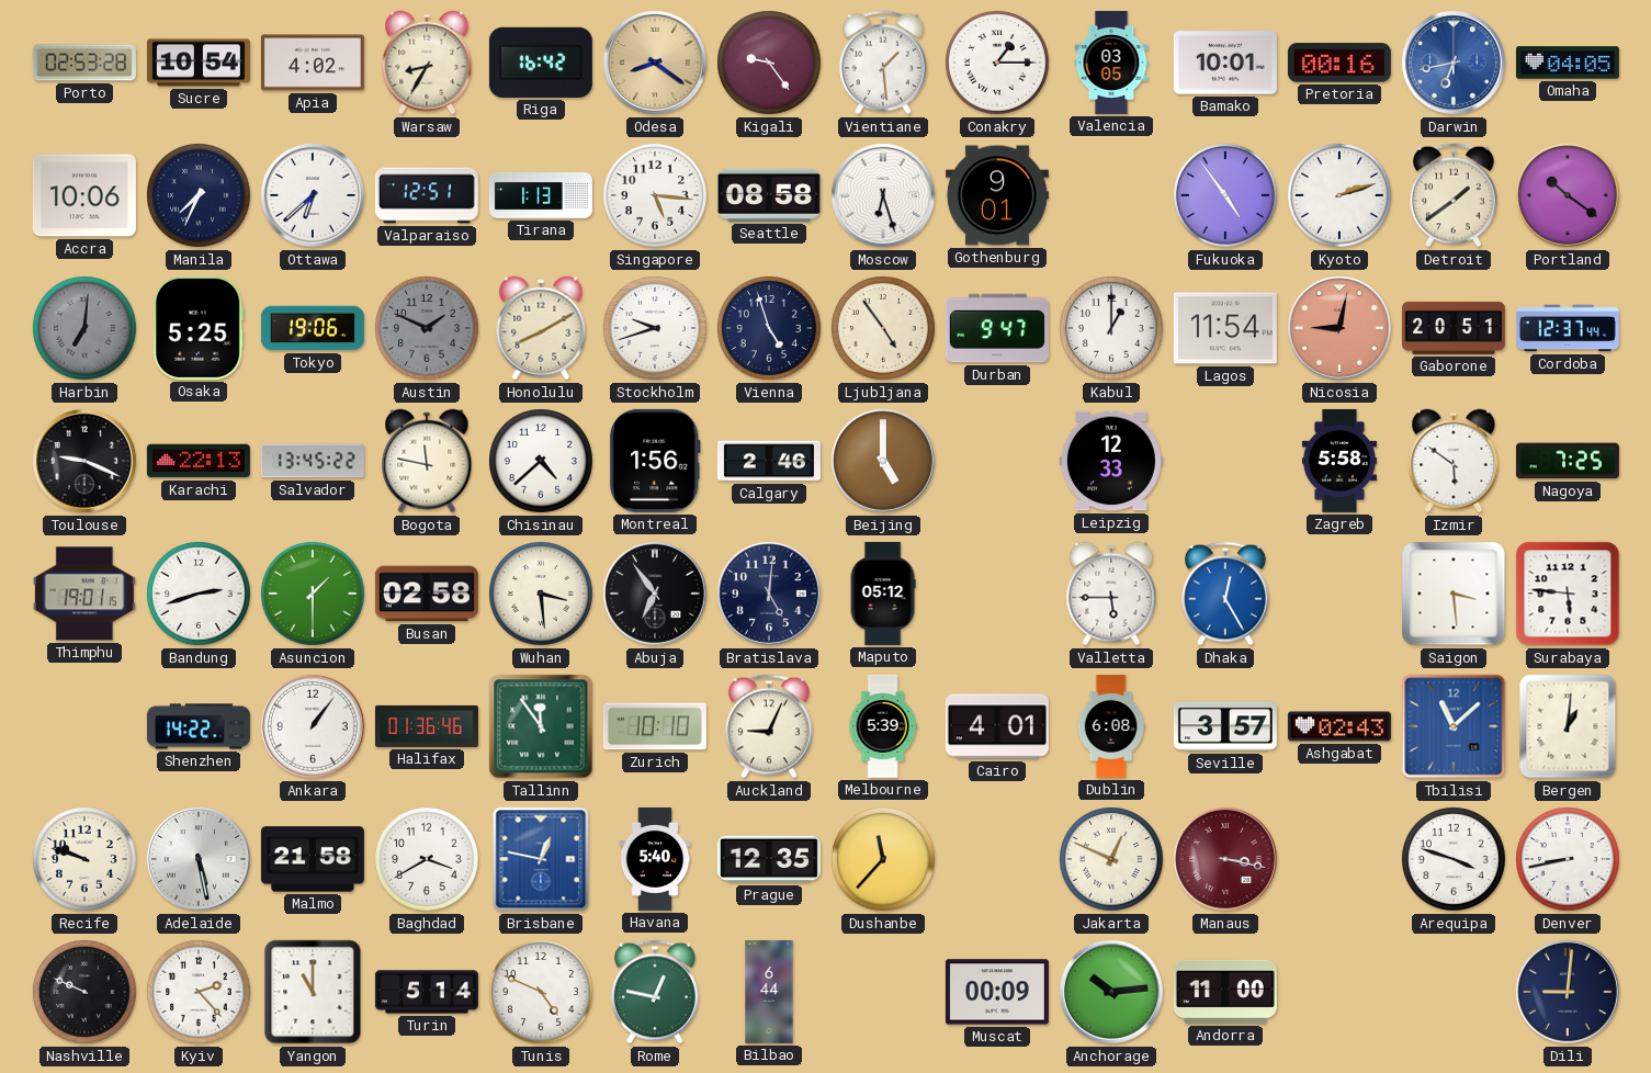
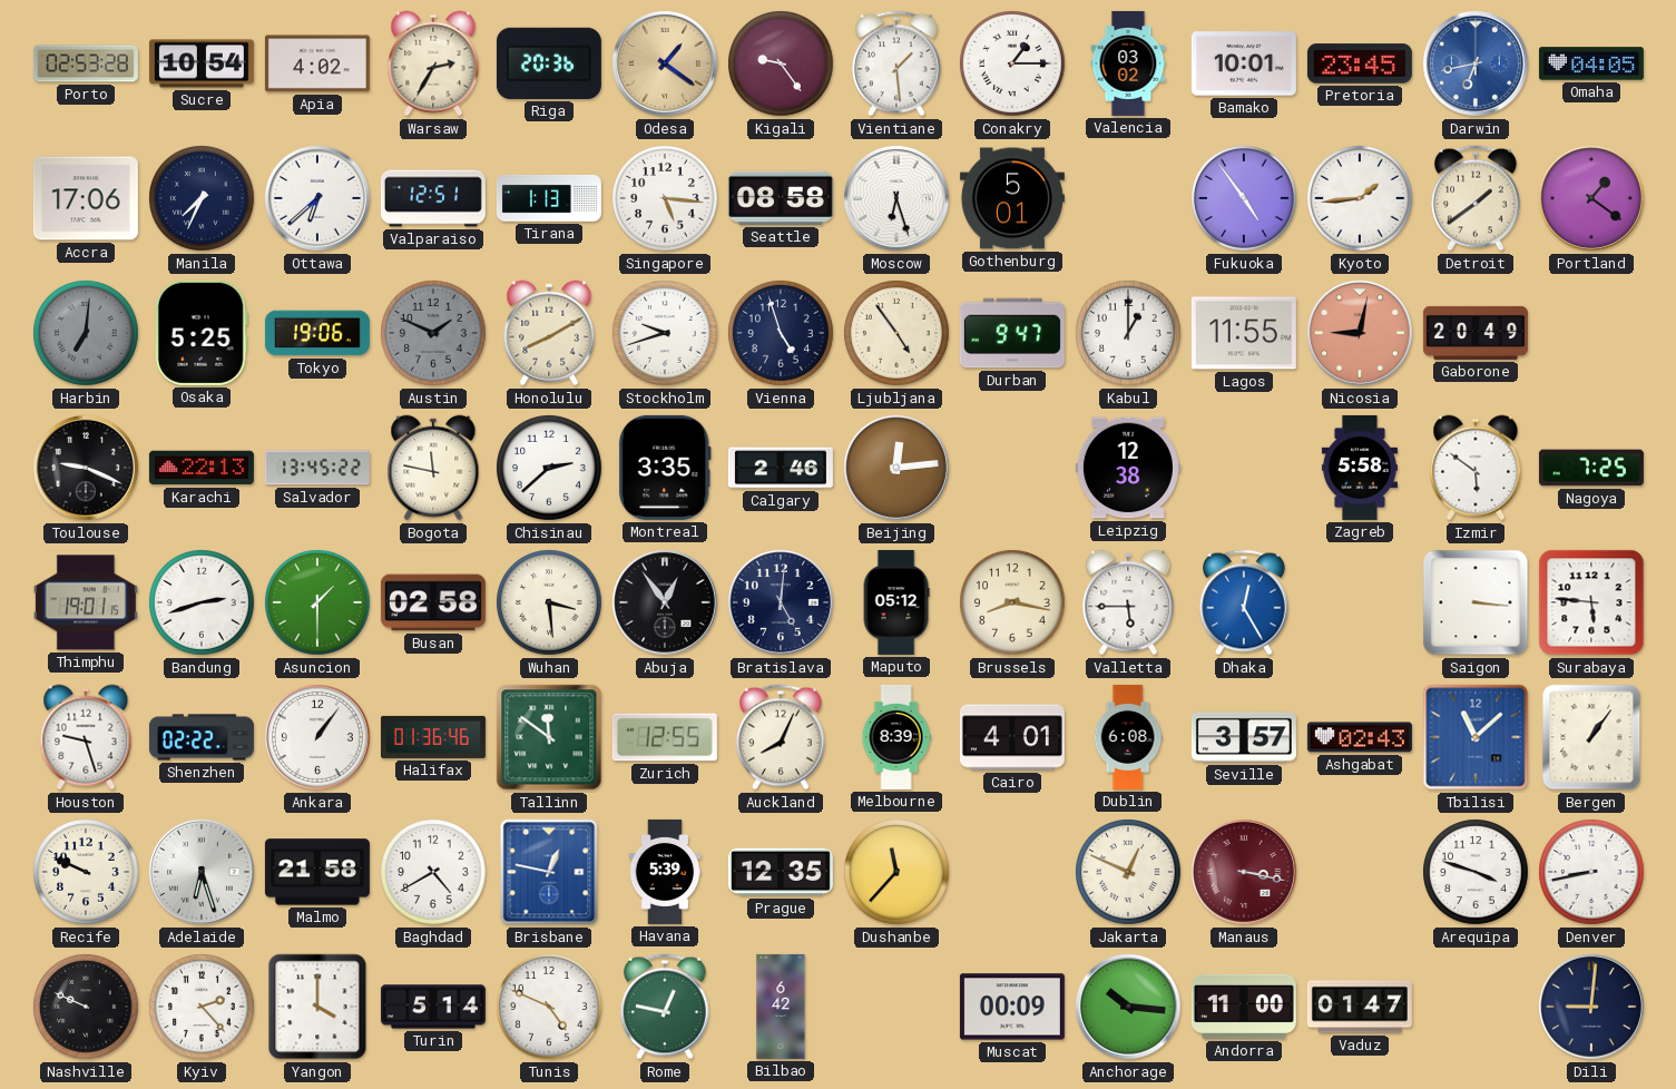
Warsaw: 8:35 -> 2:35 (433, 63)
Riga: 16:42 -> 20:36 (549, 63)
Odesa: 8:21 -> 1:21 (665, 63)
Valencia: 03:05 -> 03:02 (1128, 63)
Pretoria: 00:16 -> 23:45 (1360, 63)
Accra: 10:06 -> 17:06 (86, 198)
Gothenburg: 9:01 -> 5:01 (1012, 198)
Kyoto: 2:12 -> 1:44 (1361, 199)
Portland: 10:21 -> 1:21 (1591, 198)
Lagos: 11:54 -> 11:55 (1244, 333)
Gaborone: 20:51 -> 20:49 (1476, 333)
Cordoba: 12:37 -> none (1568, 328)
Chisinau: 4:38 -> 2:38 (550, 469)
Montreal: 1:56 -> 3:35 (665, 468)
Beijing: 5:00 -> 12:14 (896, 468)
Leipzig: 12:33 -> 12:38 (1128, 468)
Abuja: 6:54 -> 12:54 (665, 602)
Brussels: none -> 8:17 (1013, 604)
Saigon: 3:29 -> 3:16 (1476, 602)
Houston: none -> 9:27 (86, 737)
Shenzhen: 14:22 -> 02:22 (202, 737)
Tallinn: 11:54 -> 11:51 (549, 737)
Zurich: 10:10 -> 12:55 (665, 737)
Auckland: 9:04 -> 8:04 (782, 737)
Melbourne: 5:39 -> 8:39 (896, 737)
Bergen: 1:01 -> 1:06 (1591, 737)
Recife: 9:48 -> 9:49 (87, 873)
Adelaide: 5:28 -> 6:27 (202, 872)
Baghdad: 3:40 -> 4:40 (434, 873)
Havana: 5:40 -> 5:39 (665, 872)
Yangon: 11:00 -> 4:00 (317, 1007)
Bilbao: 6:44 -> 6:42 (781, 1007)
Anchorage: 10:14 -> 10:16 (1128, 1007)
Vaduz: none -> 01:47 (1360, 1007)
